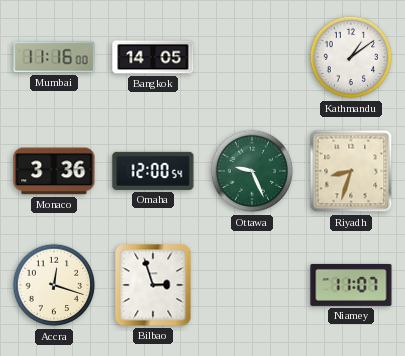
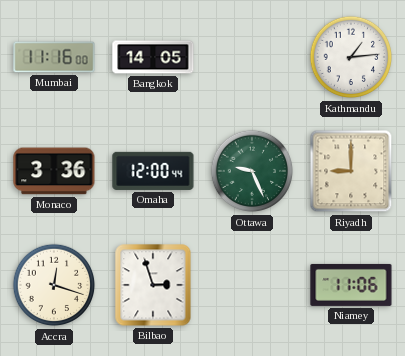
Kathmandu: 1:09 -> 1:14 (351, 57)
Omaha: 12:00:54 -> 12:00:44 (153, 171)
Riyadh: 8:33 -> 9:00 (351, 171)
Niamey: 11:07 -> 11:06 (351, 285)
